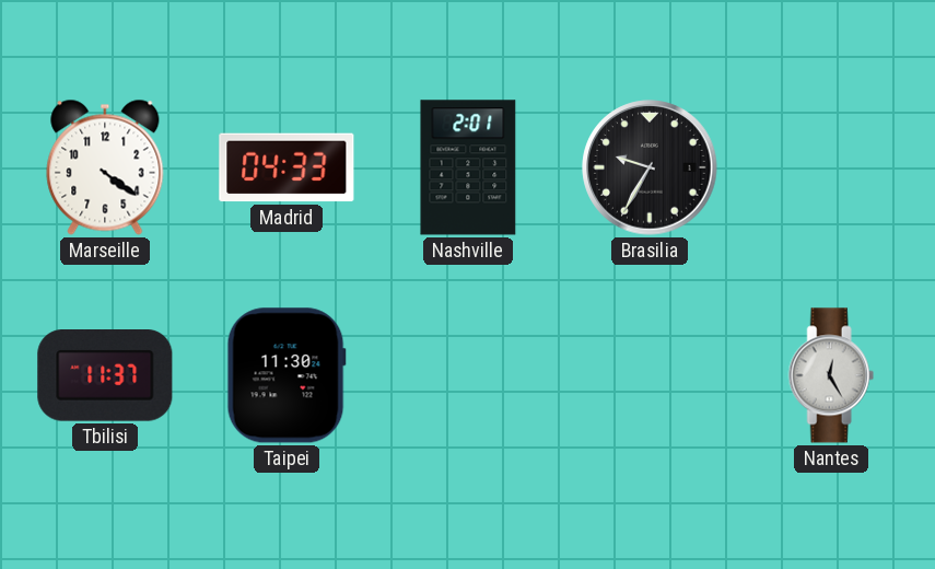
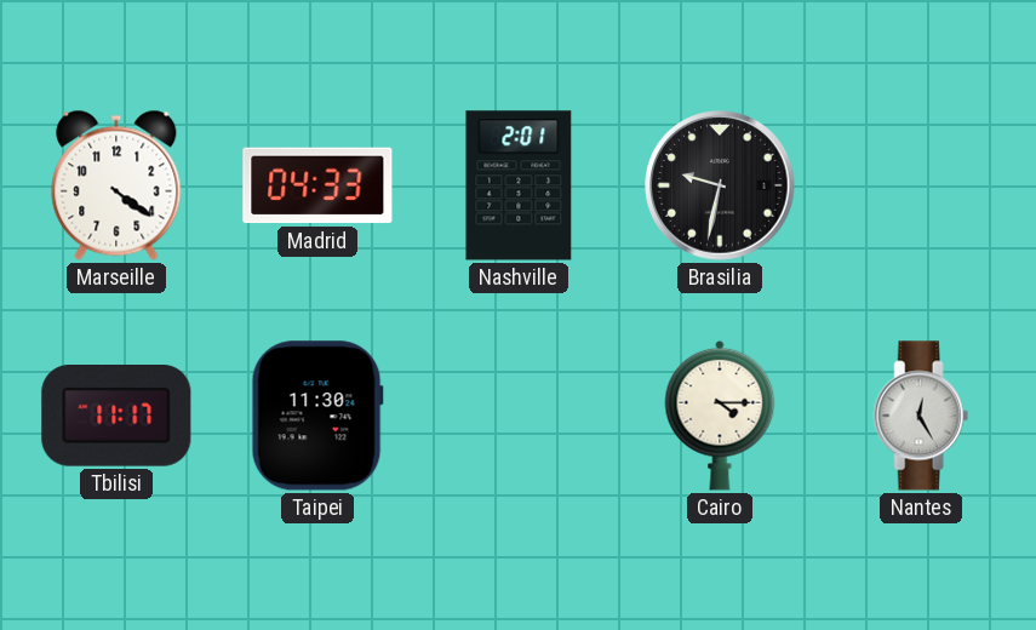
Brasilia: 9:35 -> 9:32 (720, 185)
Tbilisi: 11:37 -> 11:17 (116, 417)
Cairo: none -> 4:15 (720, 416)
